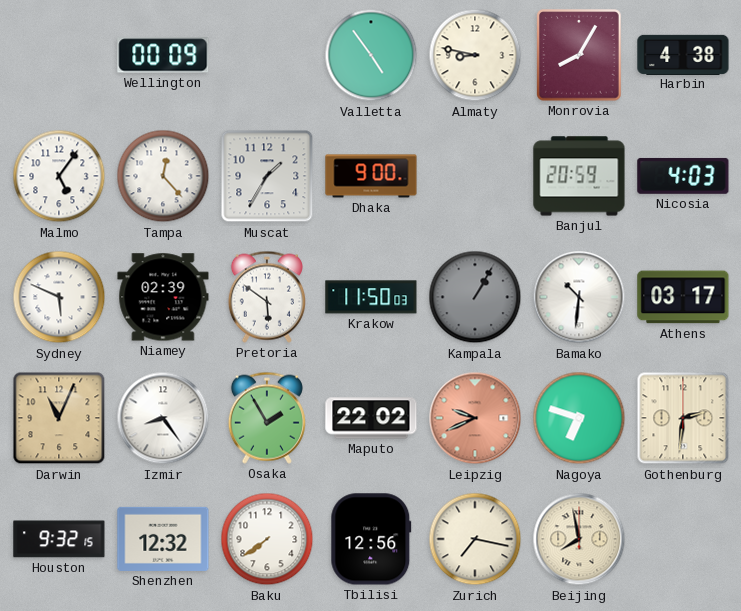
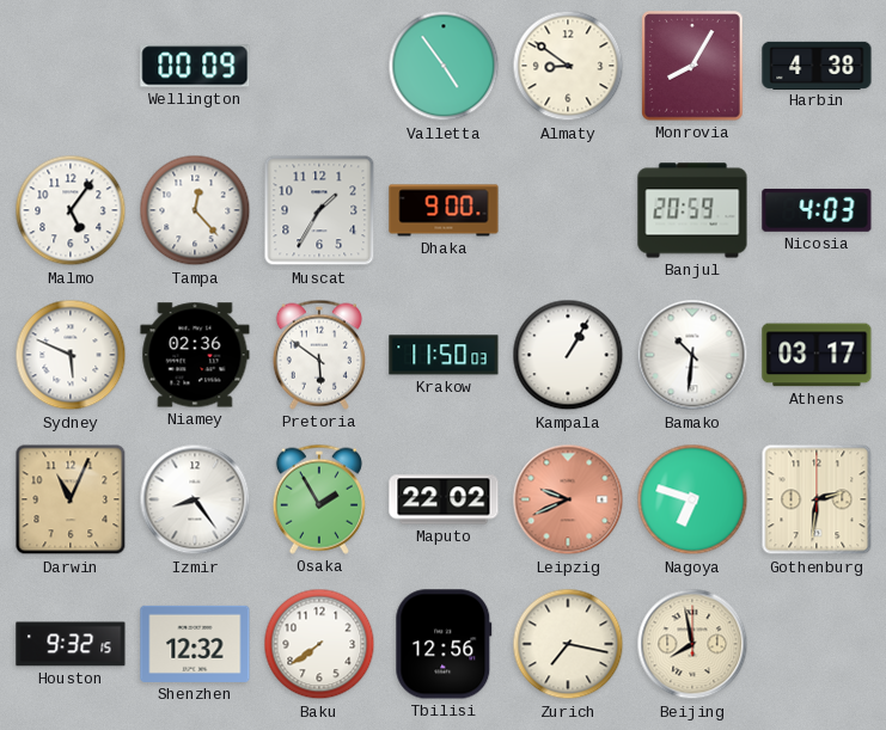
Almaty: 8:47 -> 8:51 (568, 66)
Niamey: 02:39 -> 02:36 (195, 355)
Kampala dial: grey -> white (568, 355)
